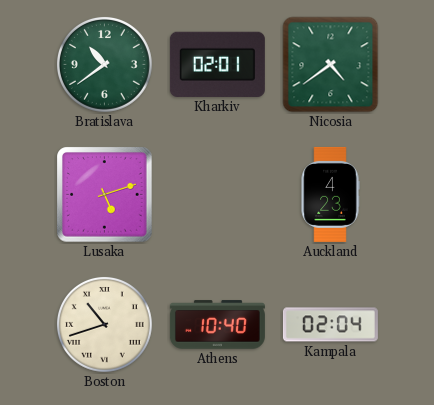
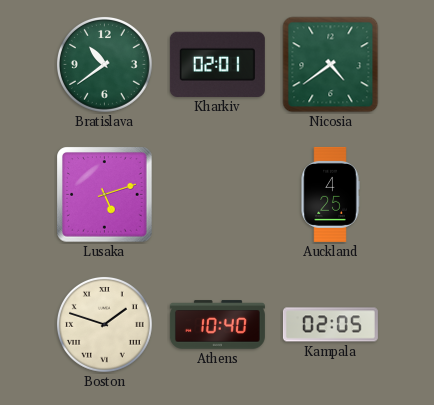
Auckland: 4:23 -> 4:25 (330, 194)
Boston: 10:42 -> 1:48 (104, 324)
Kampala: 02:04 -> 02:05 (330, 325)
